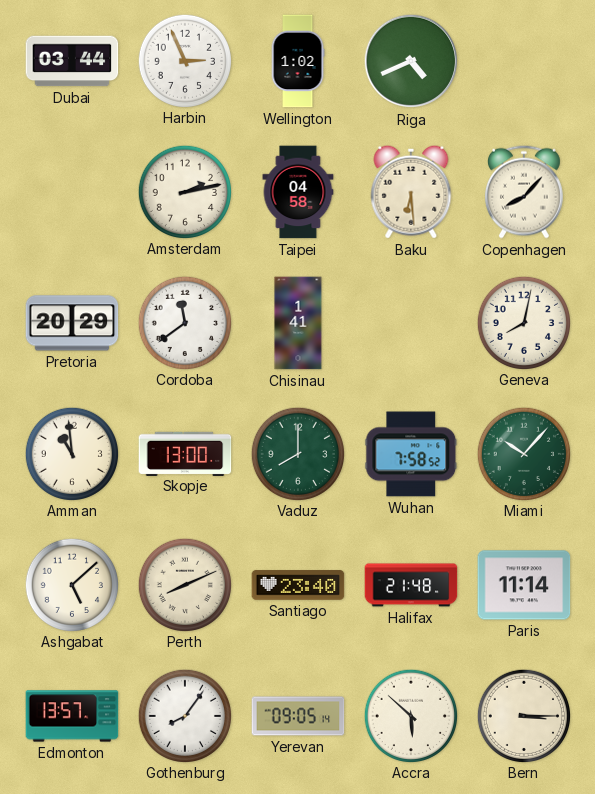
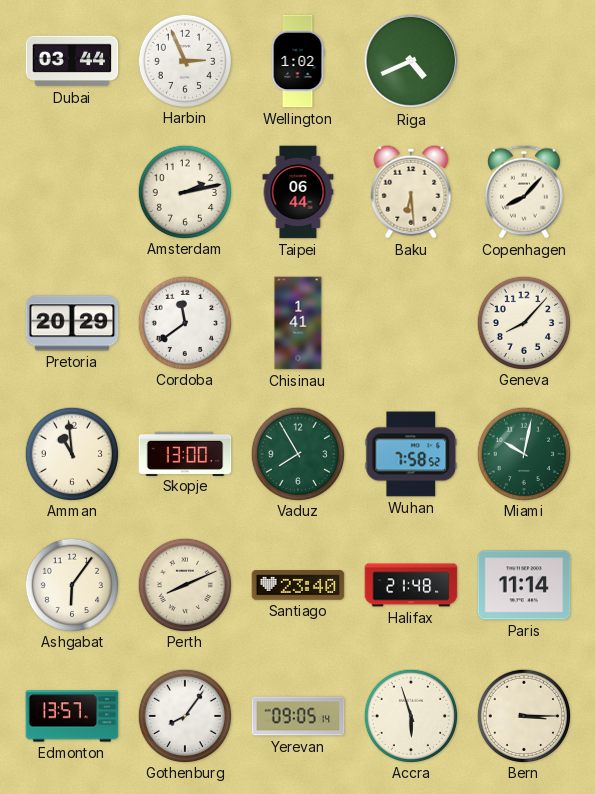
Taipei: 04:58 -> 06:44 (298, 192)
Geneva: 8:02 -> 8:07 (523, 322)
Vaduz: 8:00 -> 7:55 (297, 453)
Miami: 10:07 -> 10:02 (523, 453)
Ashgabat: 5:08 -> 6:06 (71, 584)
Accra: 5:52 -> 5:57 (410, 715)
